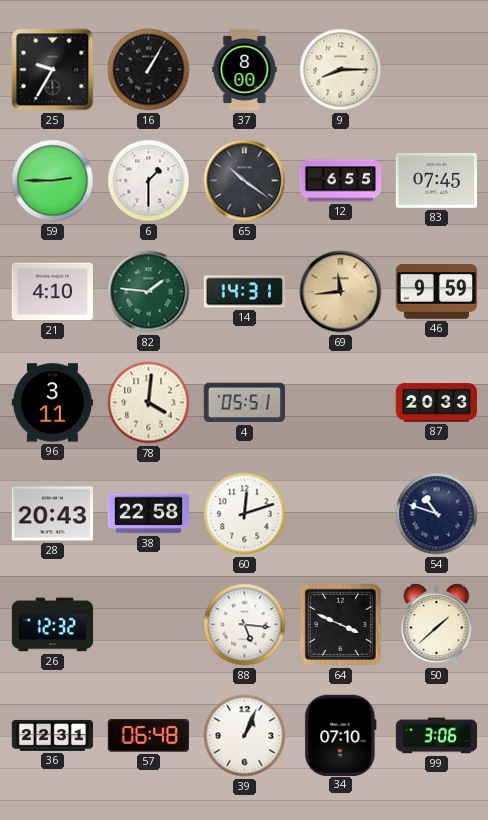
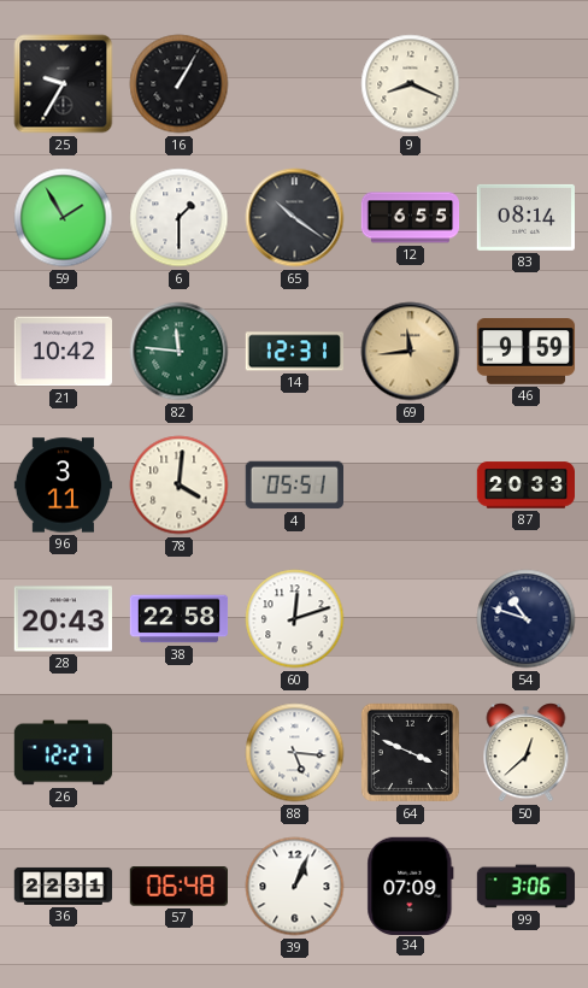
37: 8:00 -> none (245, 70)
9: 8:15 -> 8:19 (411, 84)
59: 2:45 -> 1:55 (64, 218)
83: 07:45 -> 08:14 (525, 217)
21: 4:10 -> 10:42 (64, 352)
82: 1:46 -> 11:46 (180, 352)
14: 14:31 -> 12:31 (294, 352)
26: 12:32 -> 12:27 (64, 753)
50: 1:38 -> 12:38 (527, 753)
34: 07:10 -> 07:09 (411, 886)
